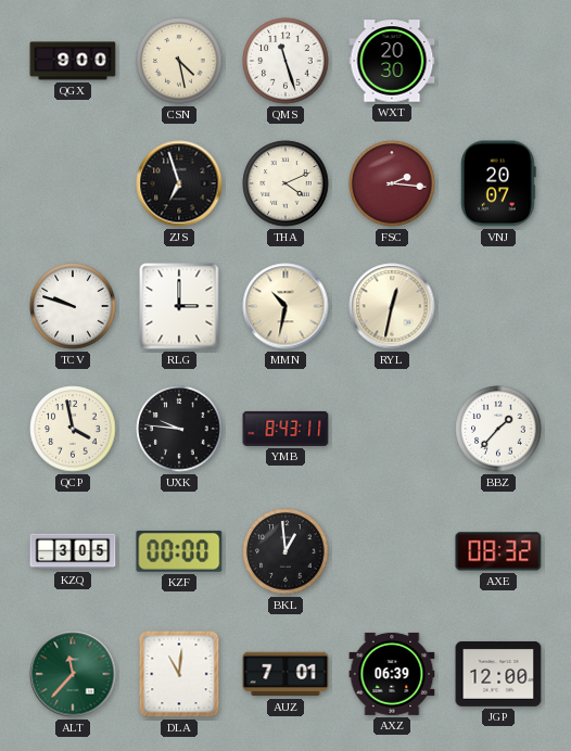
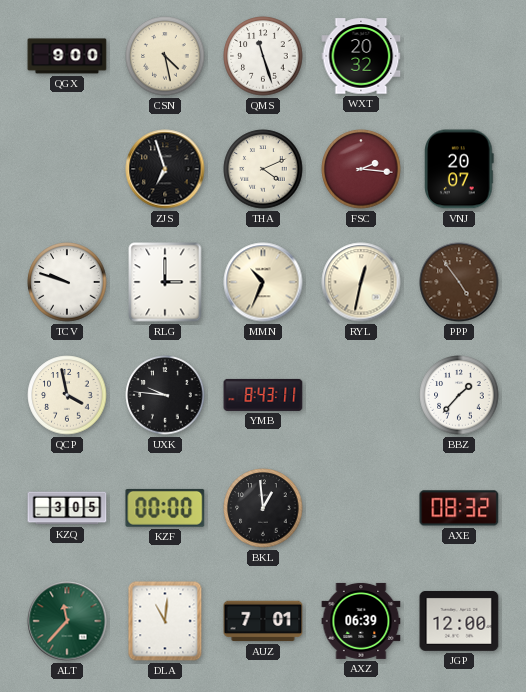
WXT: 20:30 -> 20:32 (361, 56)
MMN: 10:32 -> 10:34 (263, 282)
PPP: none -> 4:54 (459, 282)
